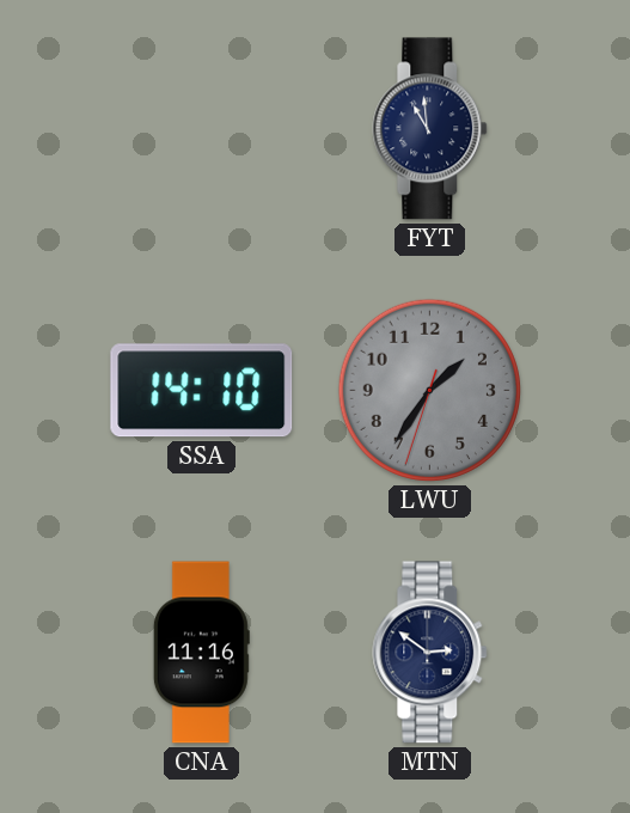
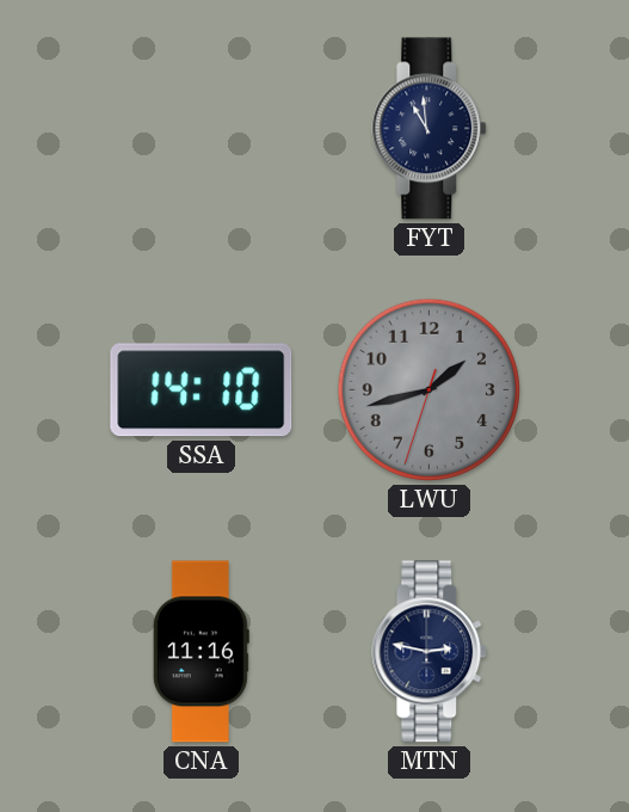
LWU: 1:35 -> 1:42 (428, 389)
MTN: 2:51 -> 2:47 (430, 652)
